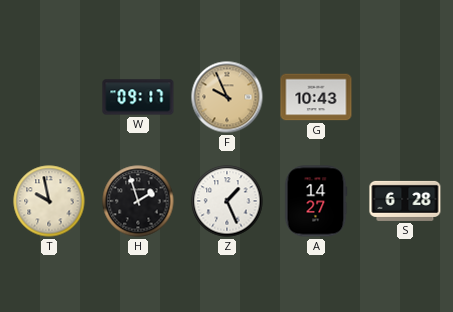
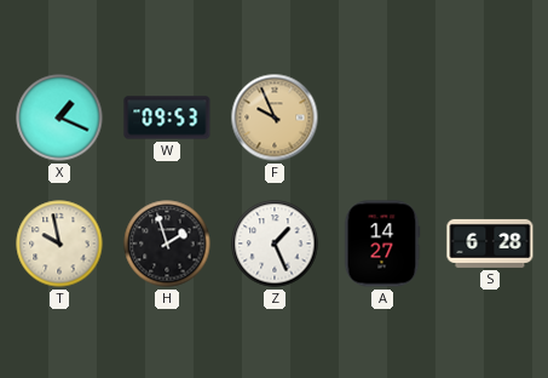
X: none -> 1:19 (59, 118)
W: 09:17 -> 09:53 (167, 118)
G: 10:43 -> none (316, 97)
